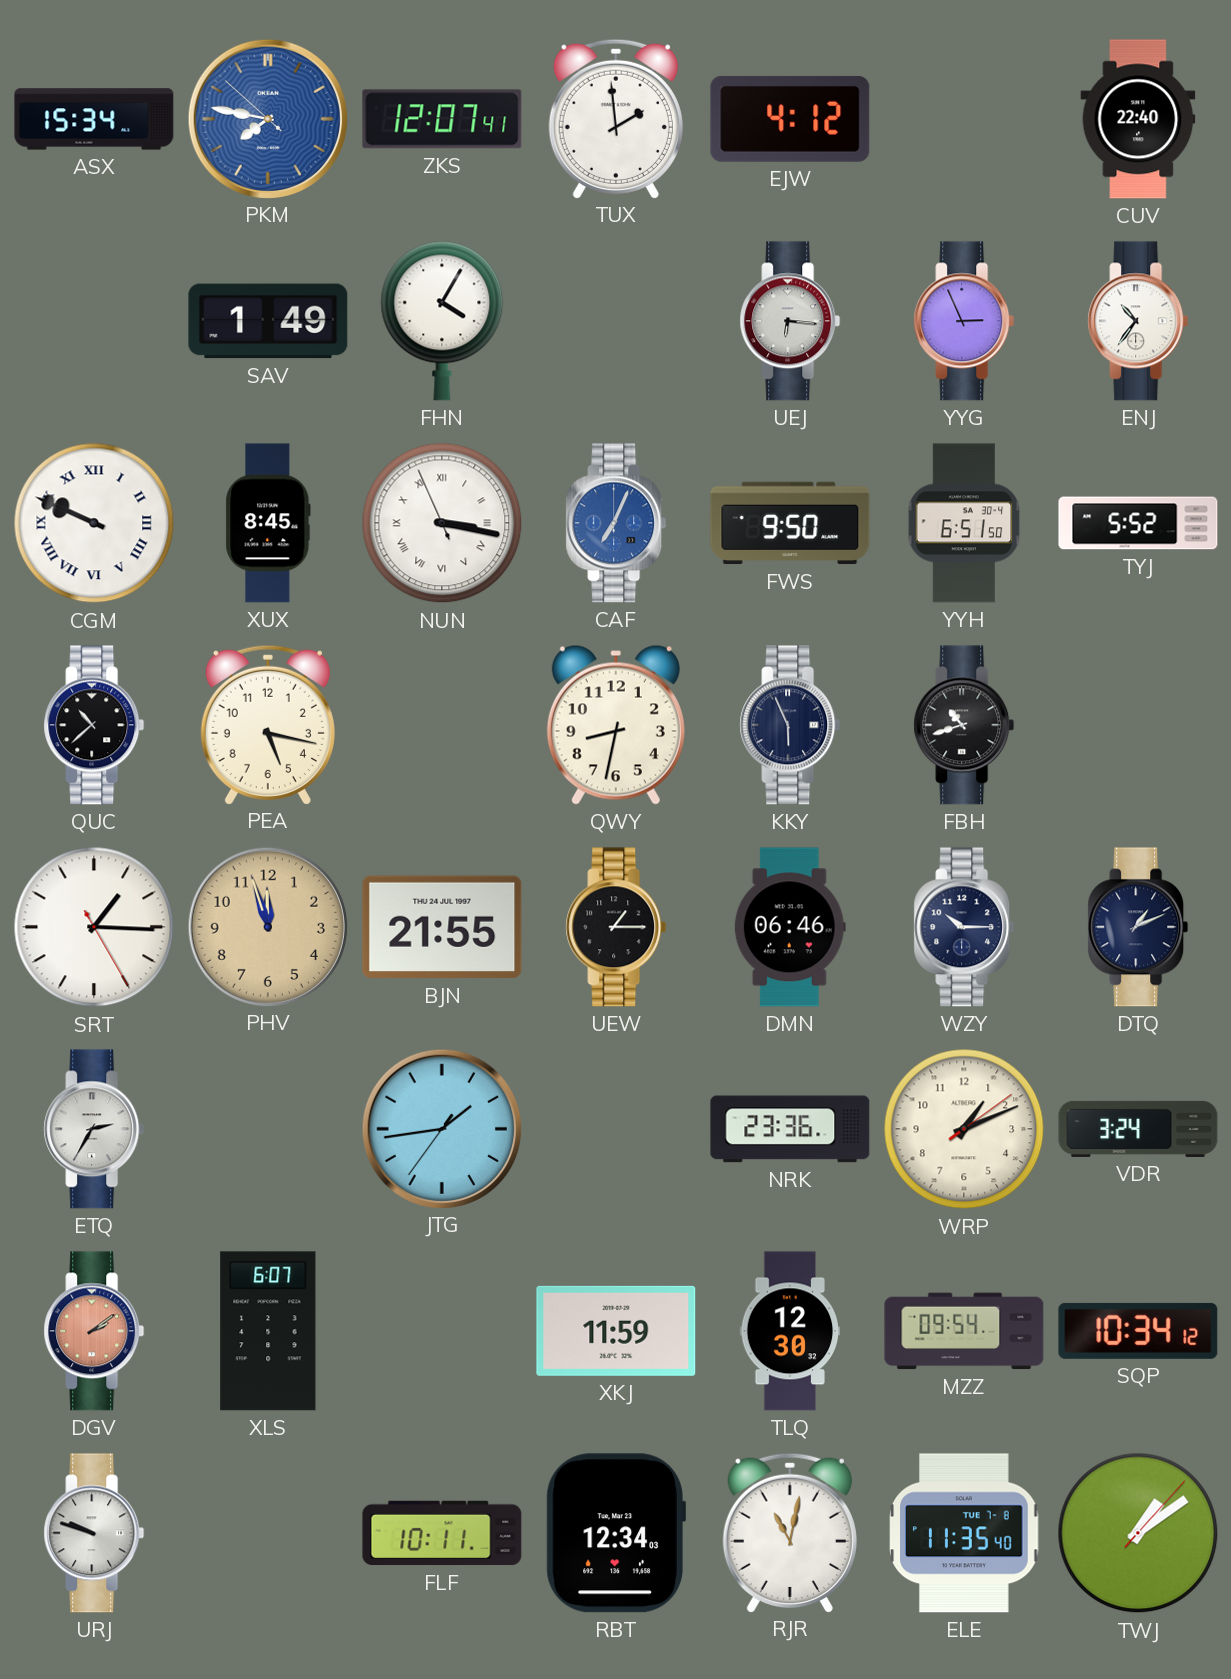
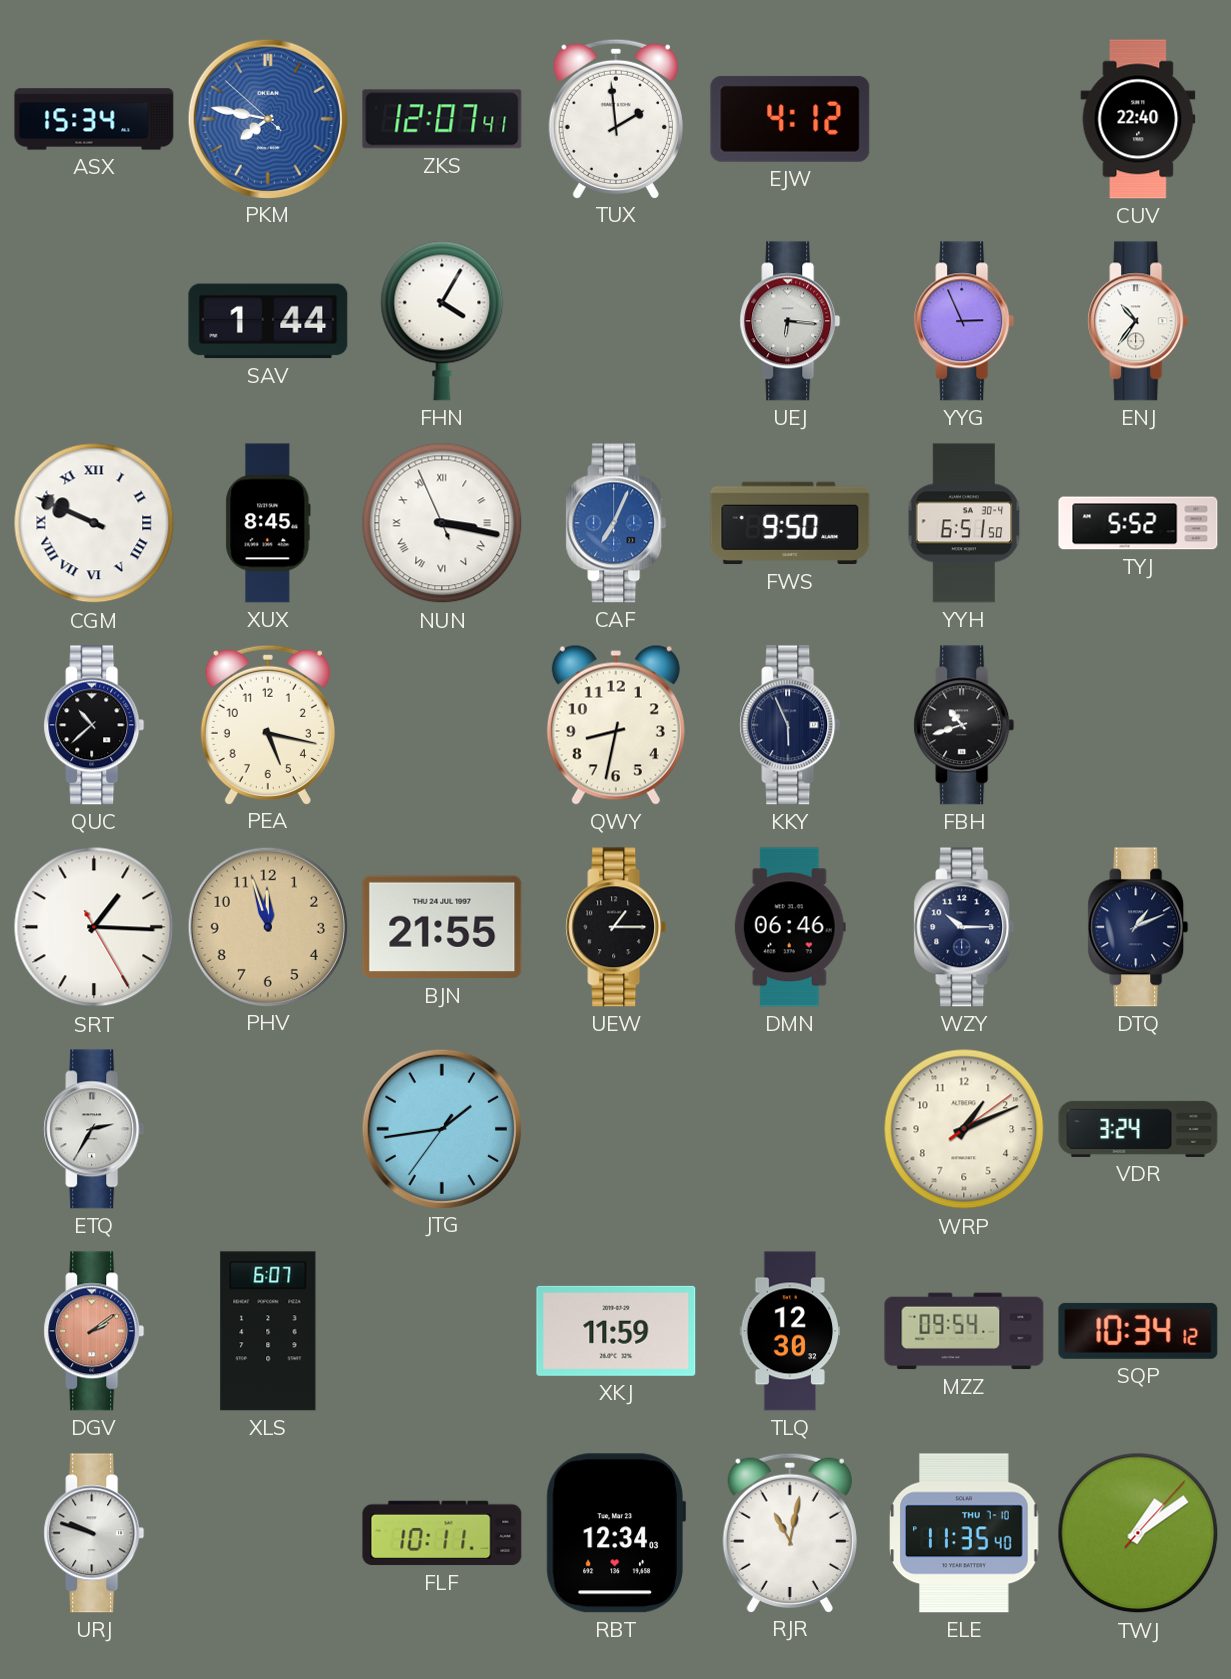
SAV: 1:49 -> 1:44 (268, 321)
NRK: 23:36 -> none (790, 1129)
ELE date: TUE 7-8 -> THU 7-10 (964, 1533)
